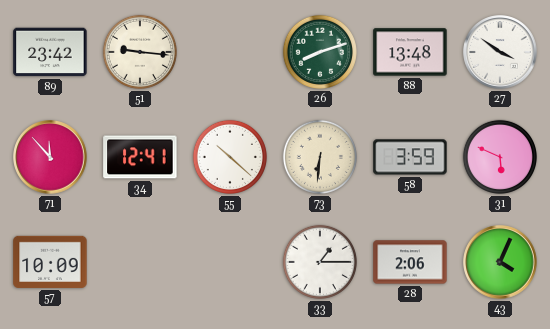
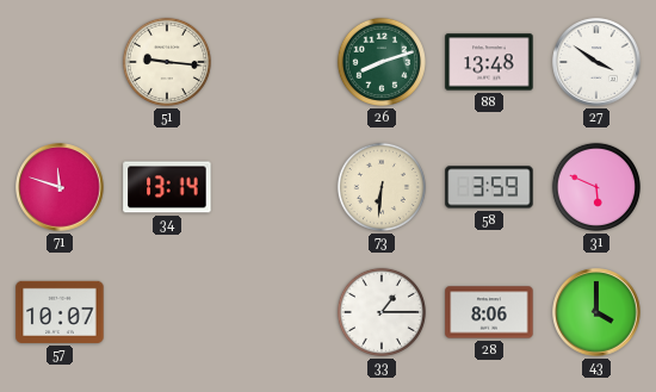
89: 23:42 -> none (50, 52)
71: 11:53 -> 11:48 (60, 187)
34: 12:41 -> 13:14 (167, 187)
55: 10:22 -> none (230, 157)
57: 10:09 -> 10:07 (60, 312)
28: 2:06 -> 8:06 (489, 312)
43: 4:04 -> 4:00 (596, 312)
